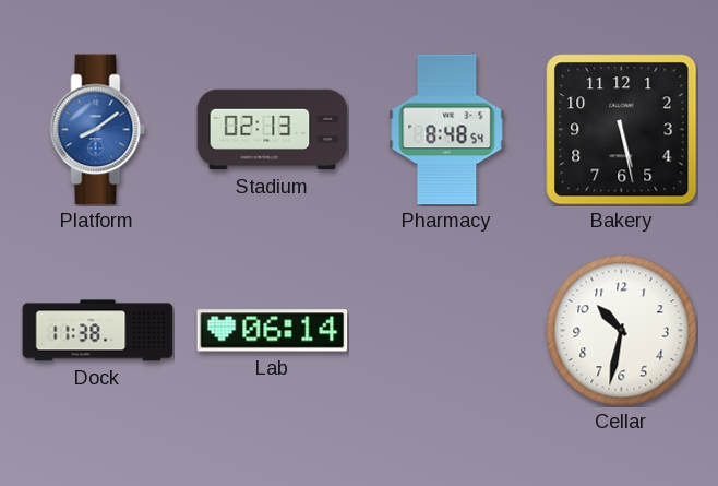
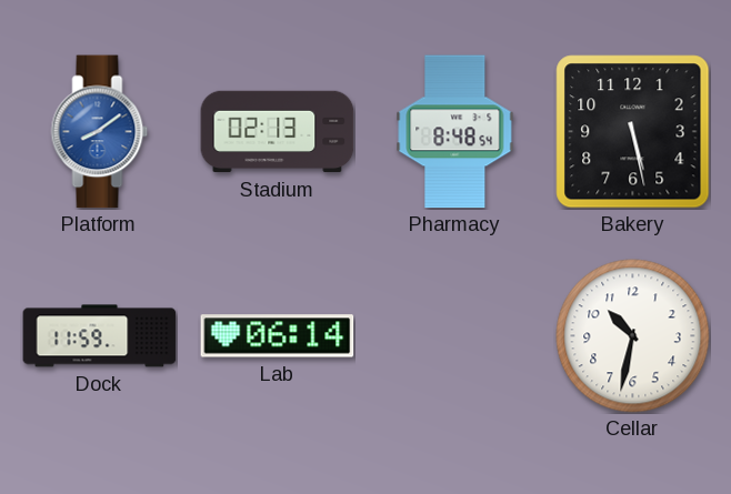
Dock: 11:38 -> 11:59 (100, 336)
